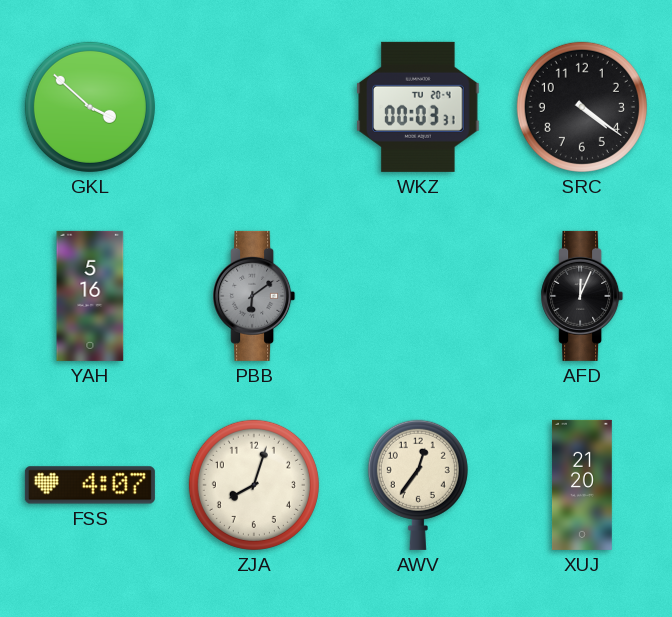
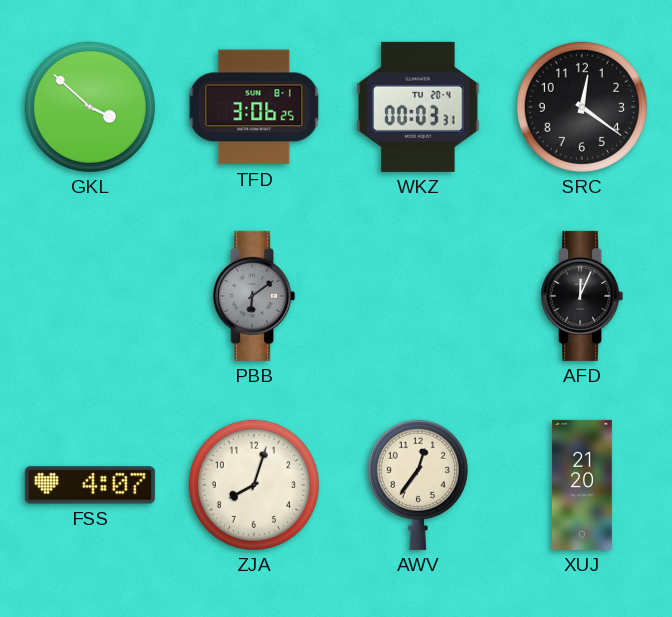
TFD: none -> 3:06 (254, 107)
SRC: 4:21 -> 12:21 (582, 107)
YAH: 5:16 -> none (90, 296)
